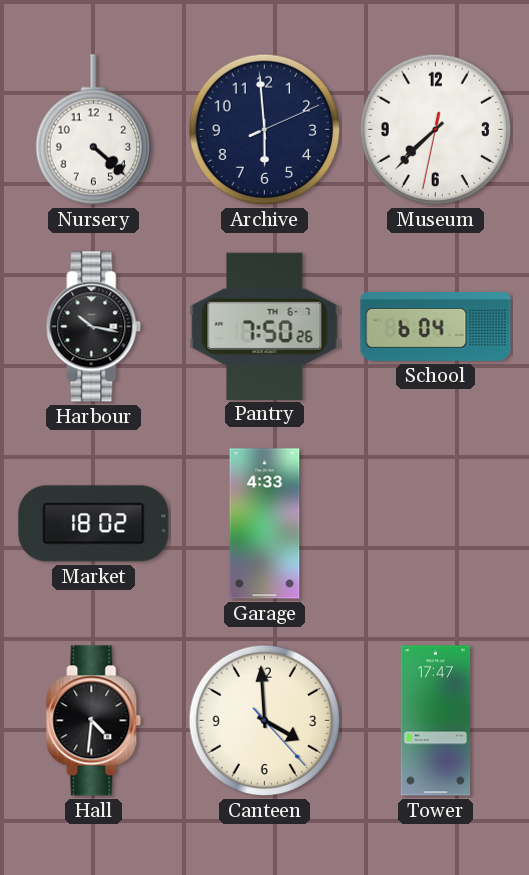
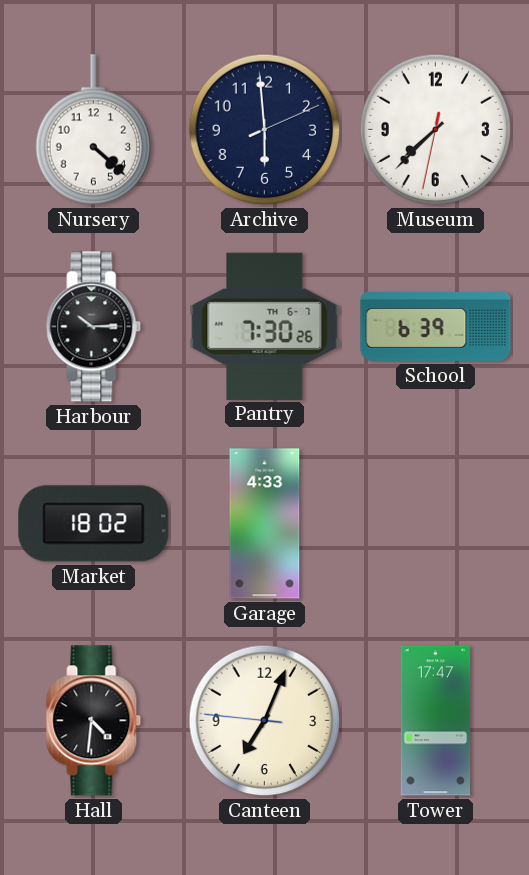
Harbour: 10:17 -> 10:15 (94, 327)
Pantry: 7:50 -> 7:30 (265, 326)
School: 6:04 -> 6:39 (436, 326)
Canteen: 3:59 -> 7:03 (265, 721)
